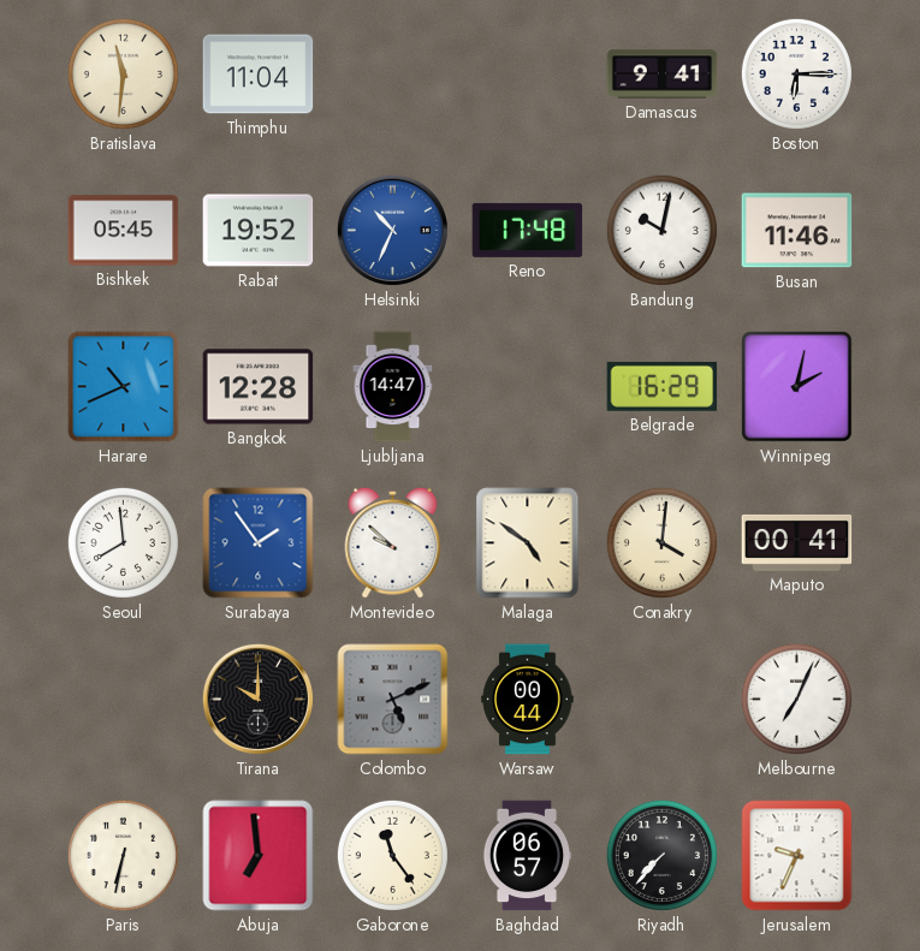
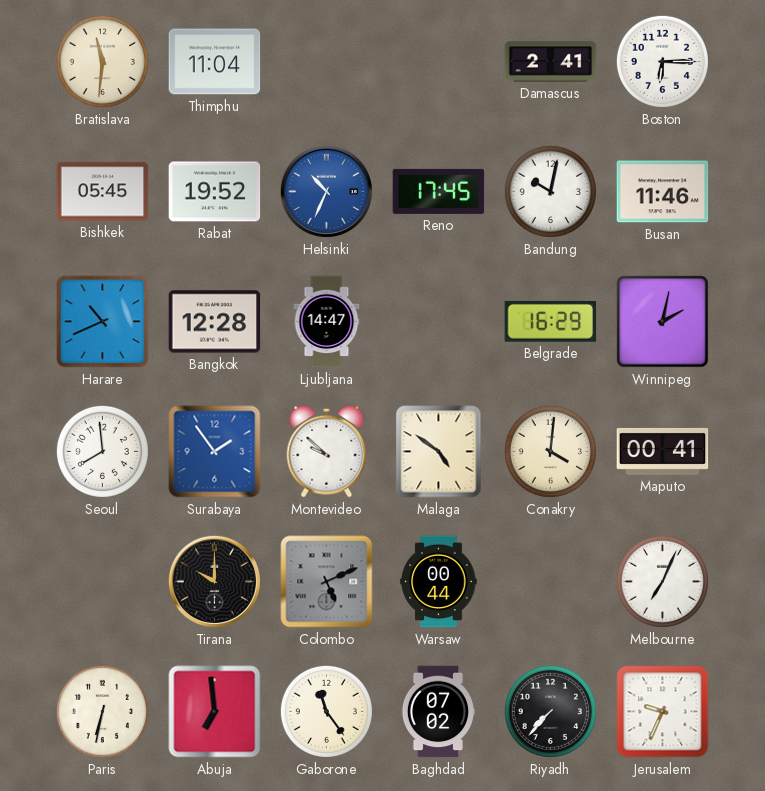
Damascus: 9:41 -> 2:41 (551, 62)
Reno: 17:48 -> 17:45 (439, 191)
Baghdad: 06:57 -> 07:02 (438, 712)
